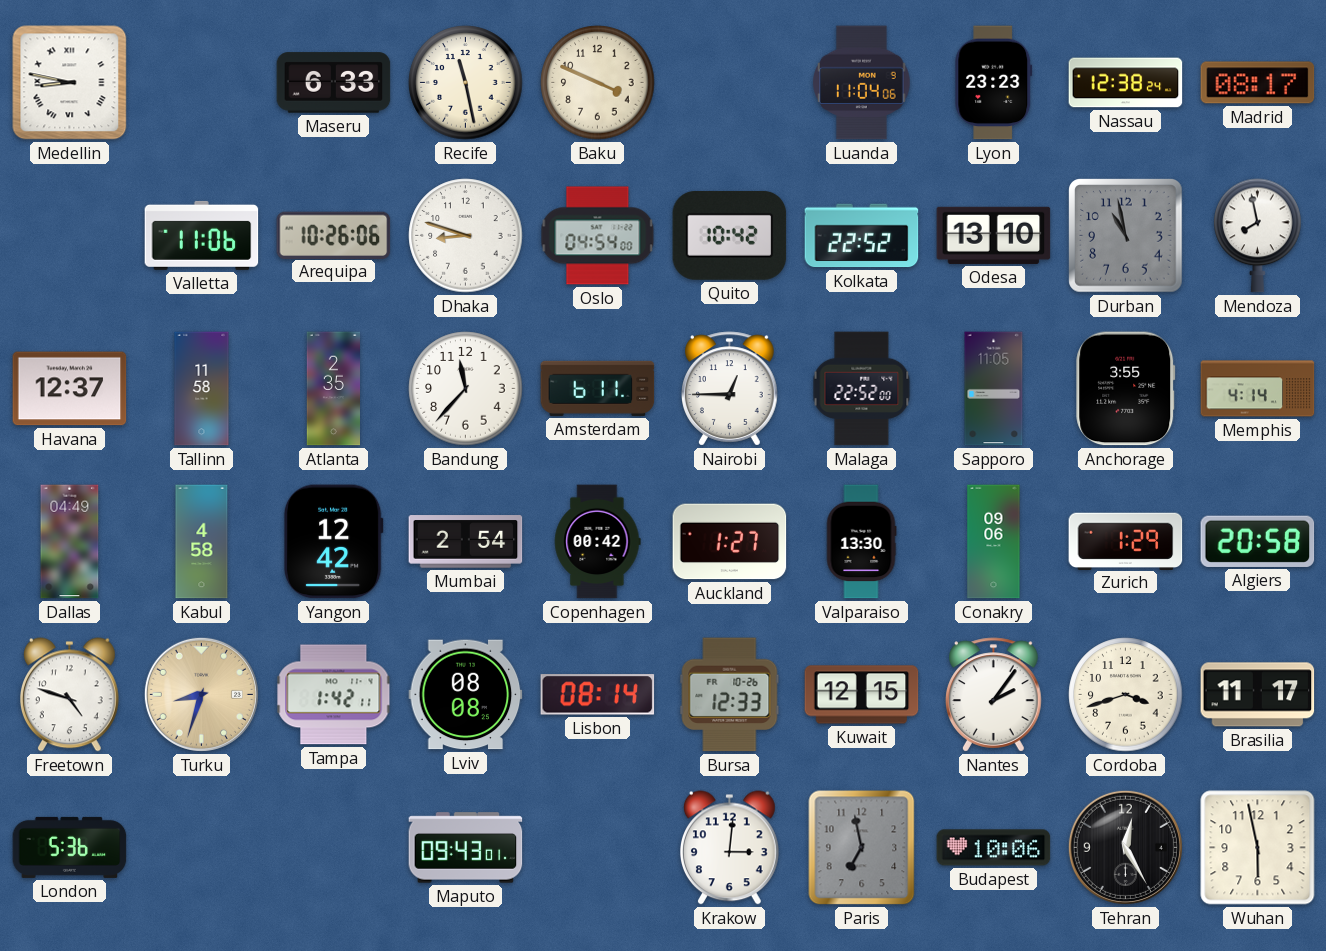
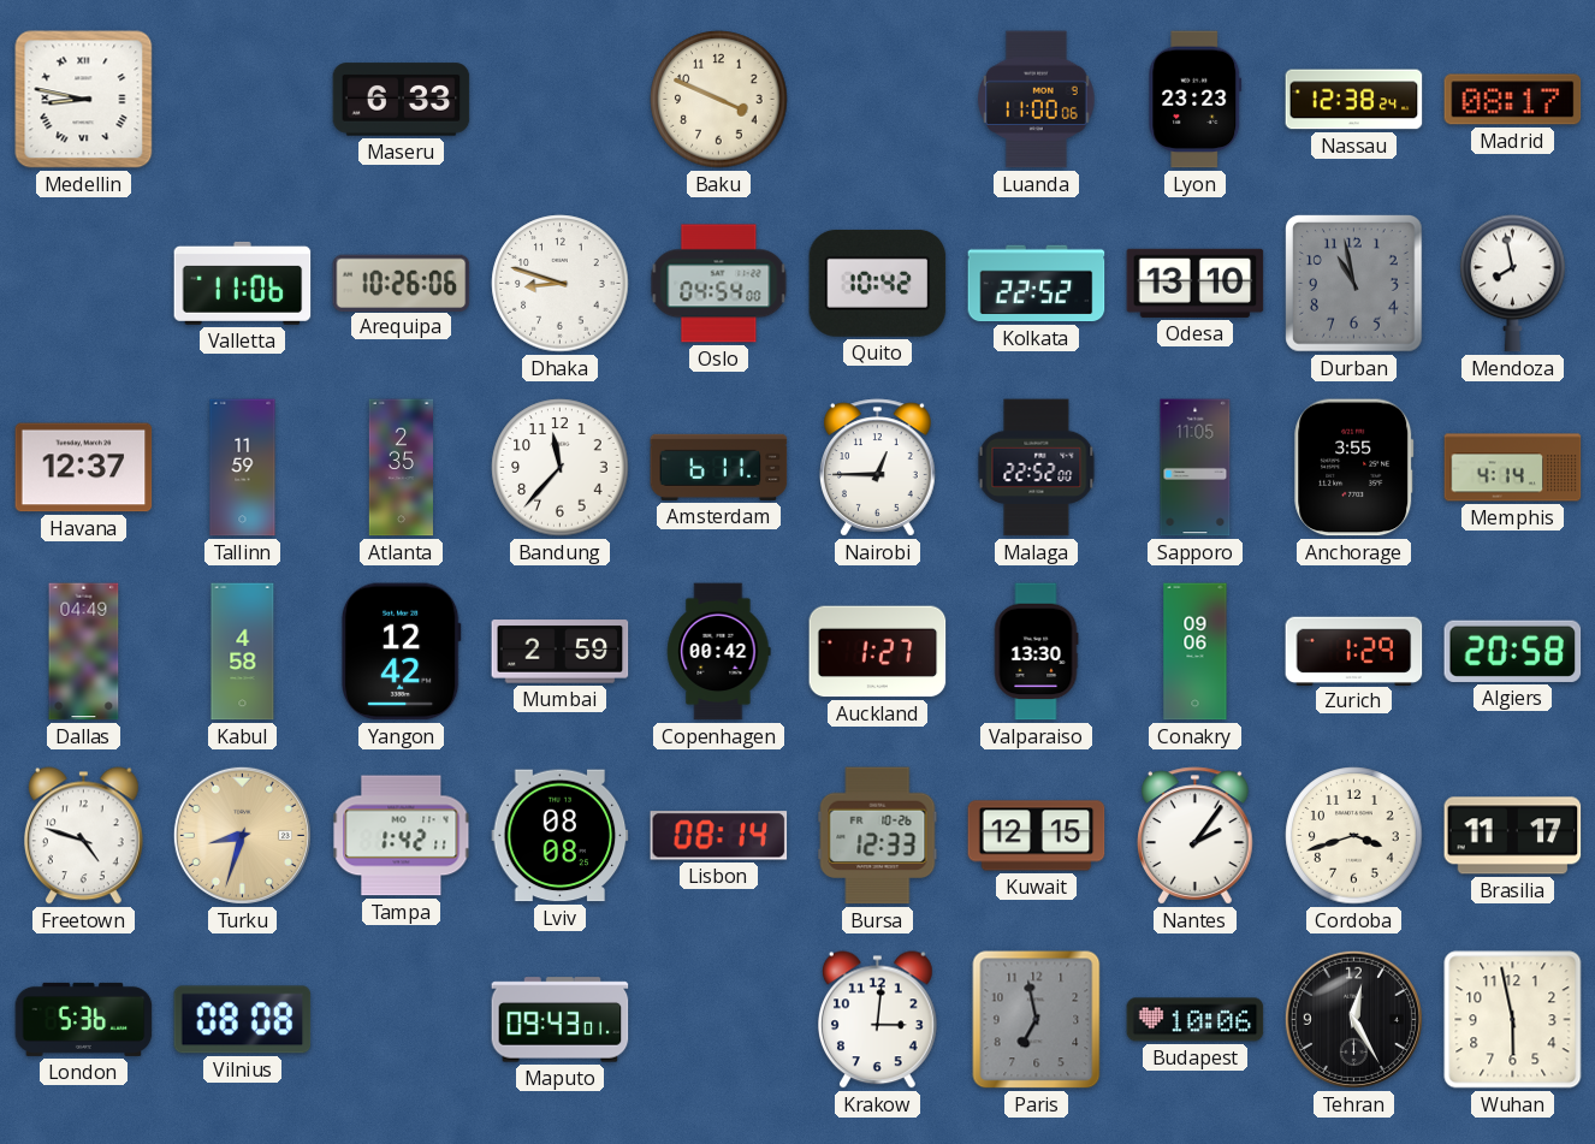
Recife: 11:28 -> none (466, 83)
Luanda: 11:04 -> 11:00 (1037, 100)
Tallinn: 11:58 -> 11:59 (243, 468)
Mumbai: 2:54 -> 2:59 (561, 652)
Vilnius: none -> 08:08 (243, 1020)
